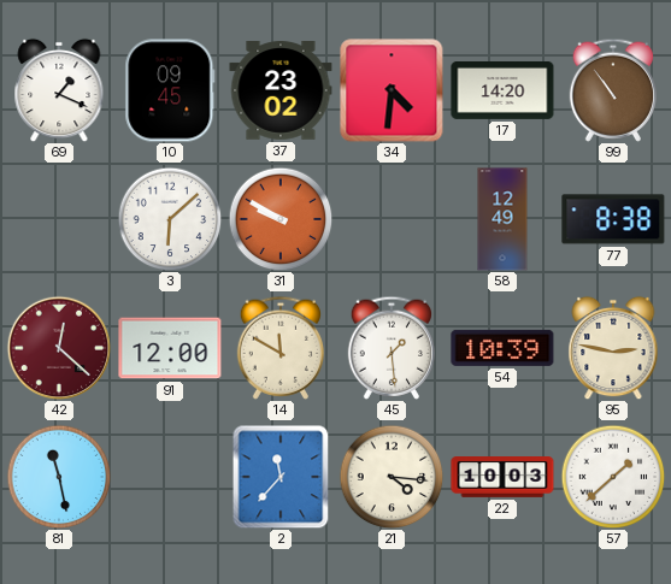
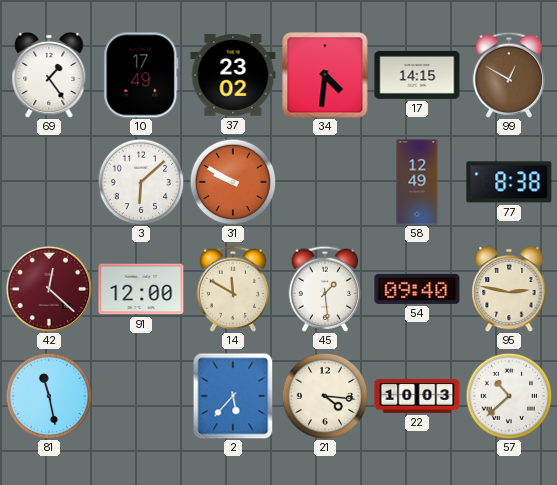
69: 1:19 -> 1:24 (49, 75)
10: 09:45 -> 17:49 (141, 75)
17: 14:20 -> 14:15 (417, 75)
99: 10:54 -> 12:50 (508, 75)
54: 10:39 -> 09:40 (417, 289)
2: 11:37 -> 5:37 (233, 396)
57: 1:38 -> 10:38 (509, 396)
